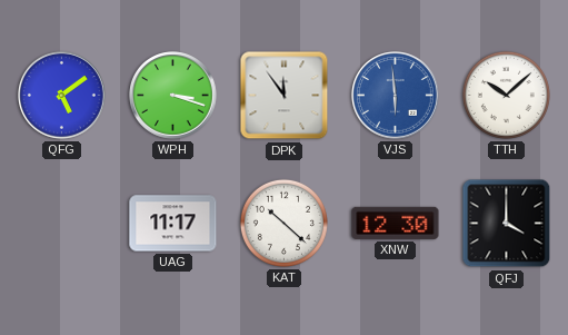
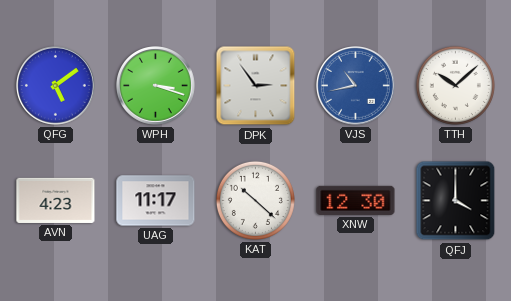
DPK: 11:54 -> 2:54 (256, 86)
VJS: 5:59 -> 10:43 (356, 86)
AVN: none -> 4:23 (56, 200)
